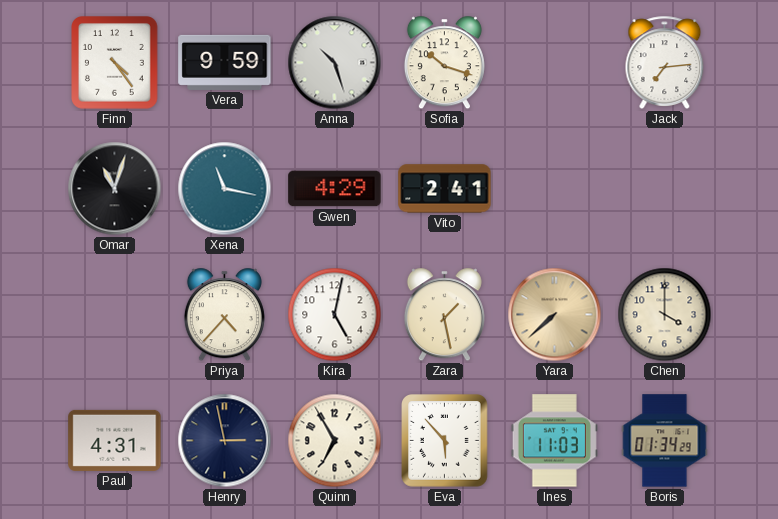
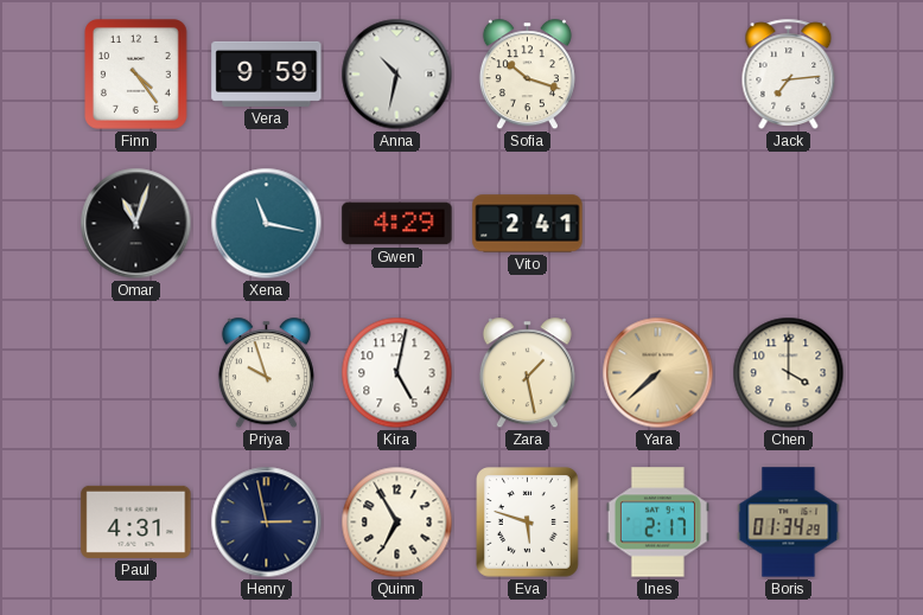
Anna: 10:27 -> 10:32 (397, 75)
Priya: 4:37 -> 9:57 (266, 373)
Eva: 5:53 -> 5:48 (528, 523)
Ines: 11:03 -> 2:17 (657, 523)
